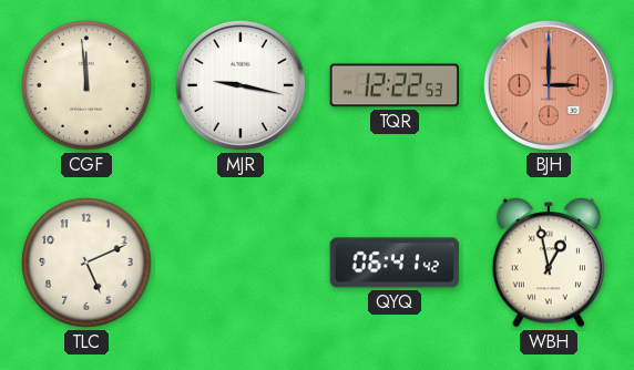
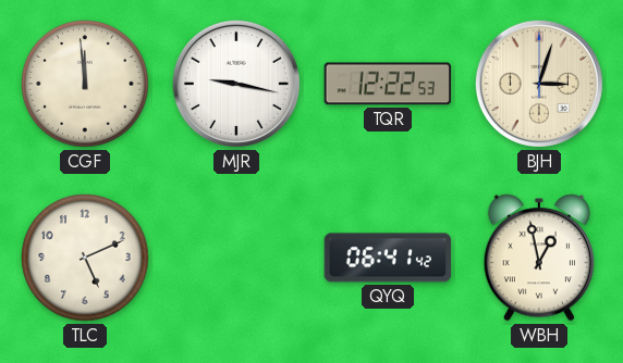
BJH: 3:00 -> 3:03 (539, 84)
BJH dial: salmon -> cream (539, 84)
